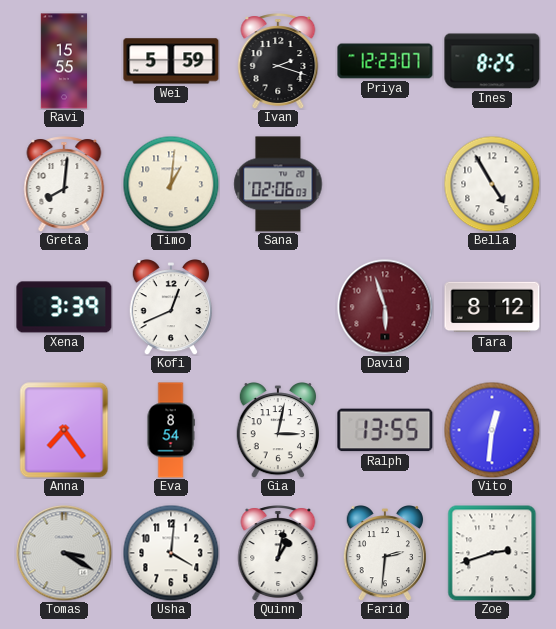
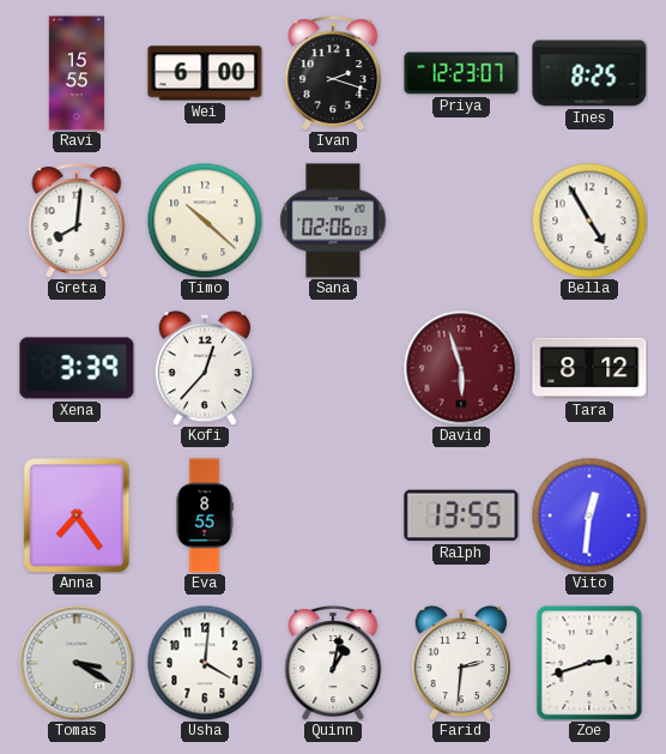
Wei: 5:59 -> 6:00 (205, 73)
Timo: 1:01 -> 10:22 (205, 221)
Kofi: 12:41 -> 12:37 (204, 369)
Eva: 8:54 -> 8:55 (205, 515)
Gia: 3:02 -> none (277, 431)
